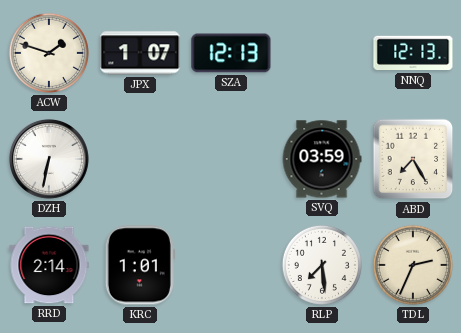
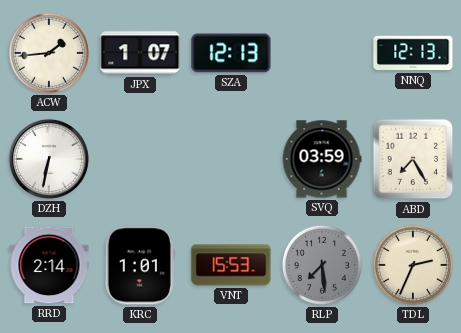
ACW: 1:48 -> 1:44 (49, 53)
VNT: none -> 15:53 (231, 265)
RLP dial: white -> grey (322, 265)
